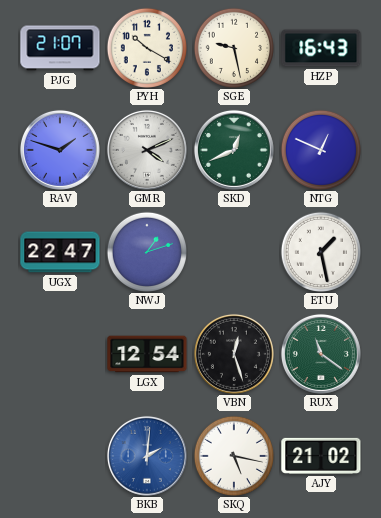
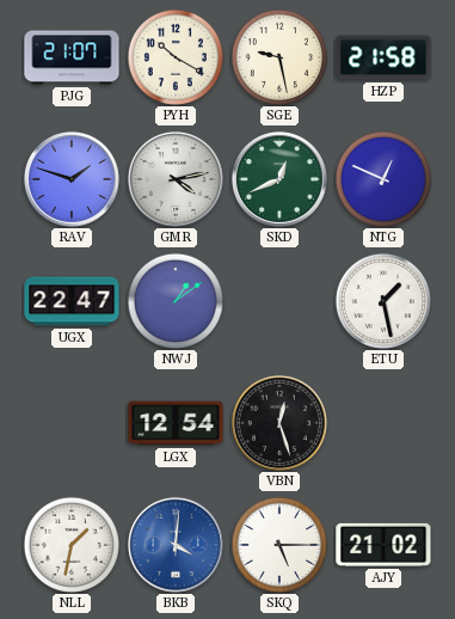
HZP: 16:43 -> 21:58 (383, 57)
GMR: 4:11 -> 4:13 (176, 179)
NWJ: 1:12 -> 1:09 (174, 300)
RUX: 11:21 -> none (321, 354)
NLL: none -> 1:32 (70, 544)
BKB: 2:01 -> 4:01 (176, 545)
SKQ: 5:17 -> 5:15 (278, 544)
